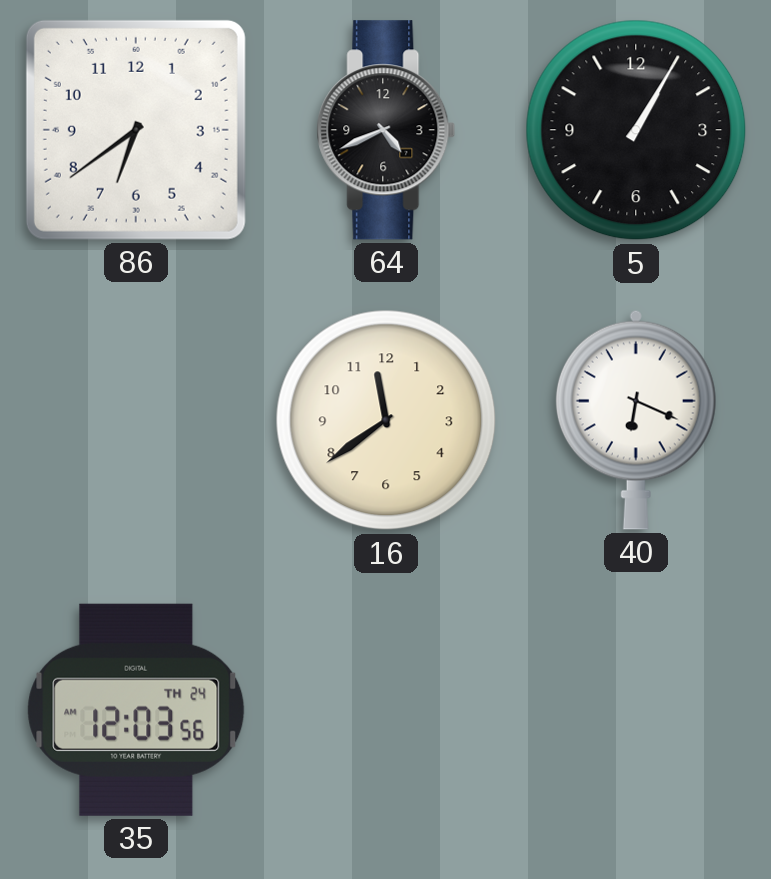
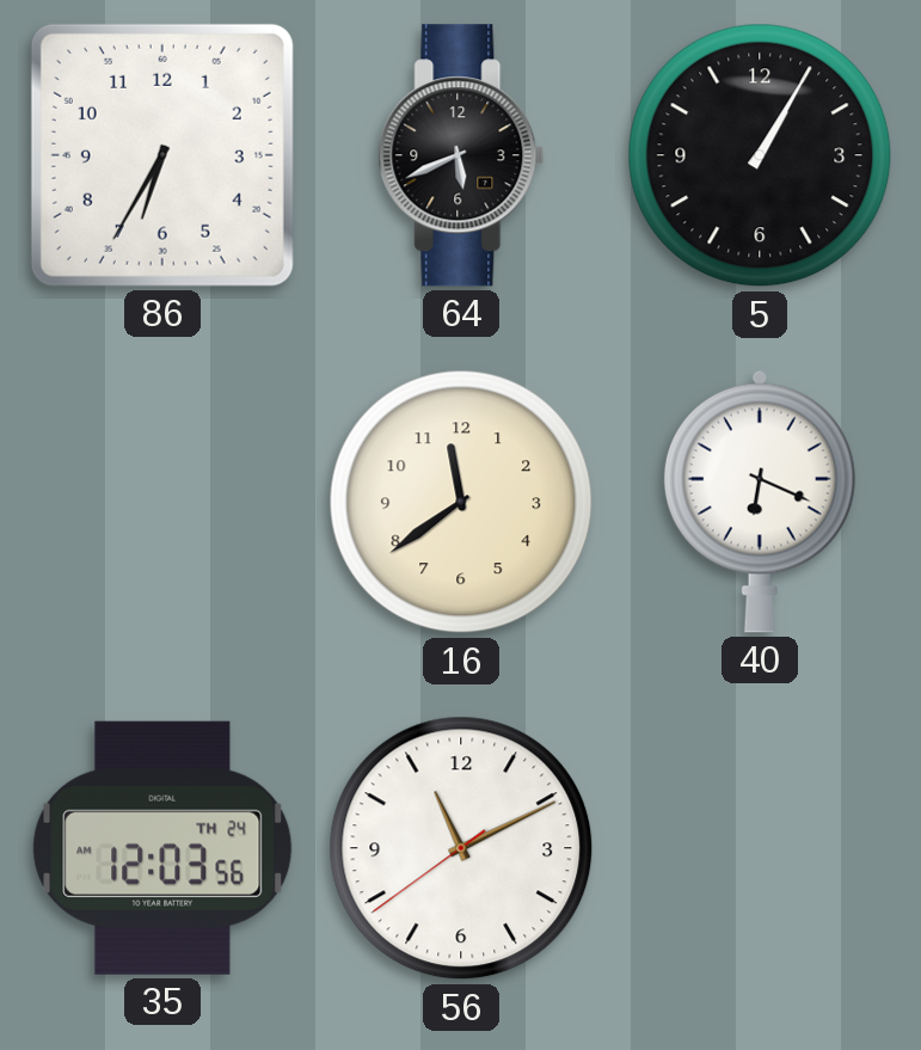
86: 6:39 -> 6:35 (162, 155)
64: 4:41 -> 5:41 (461, 155)
56: none -> 11:10 (461, 848)
